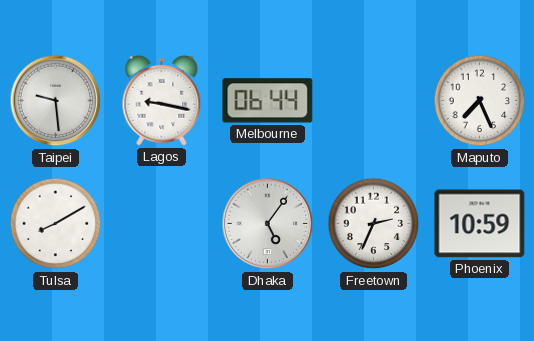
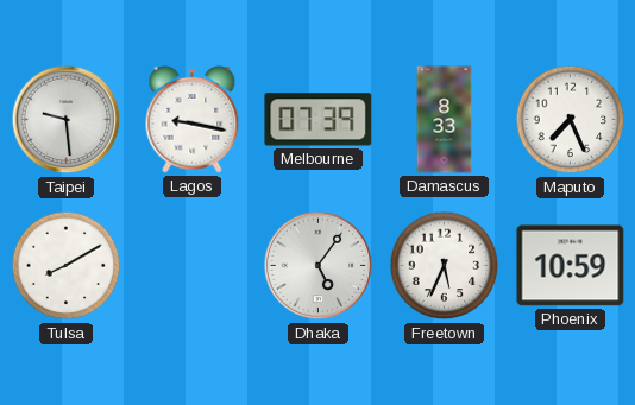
Melbourne: 06:44 -> 07:39 (319, 120)
Damascus: none -> 8:33 (445, 120)
Freetown: 2:34 -> 5:34 (445, 266)
